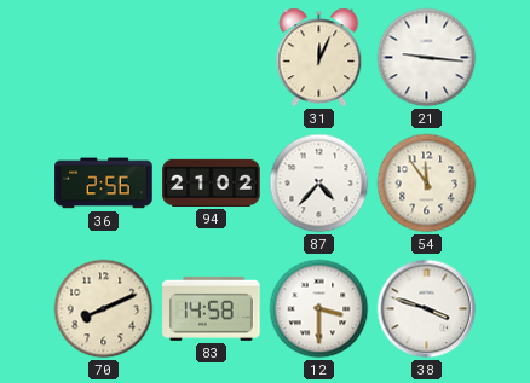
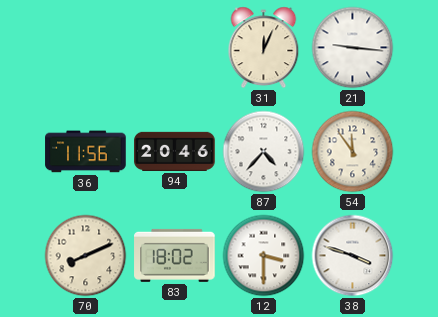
36: 2:56 -> 11:56 (86, 152)
94: 21:02 -> 20:46 (175, 151)
83: 14:58 -> 18:02 (175, 255)
